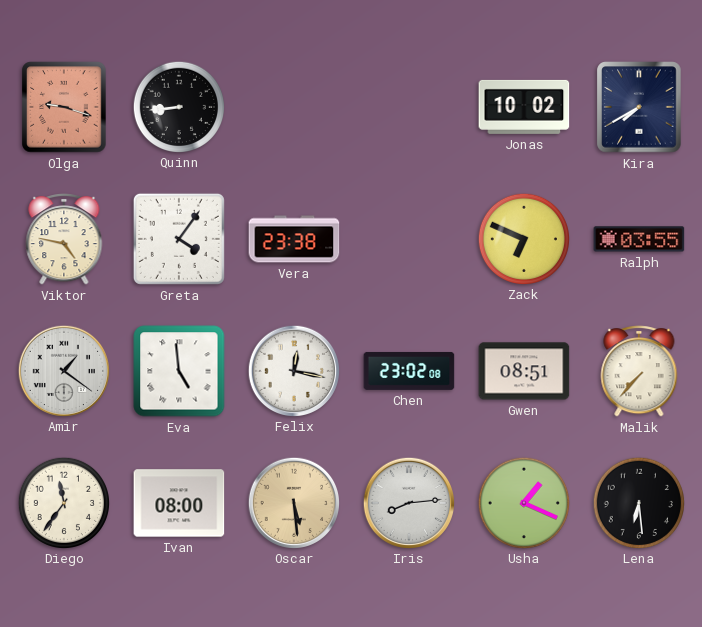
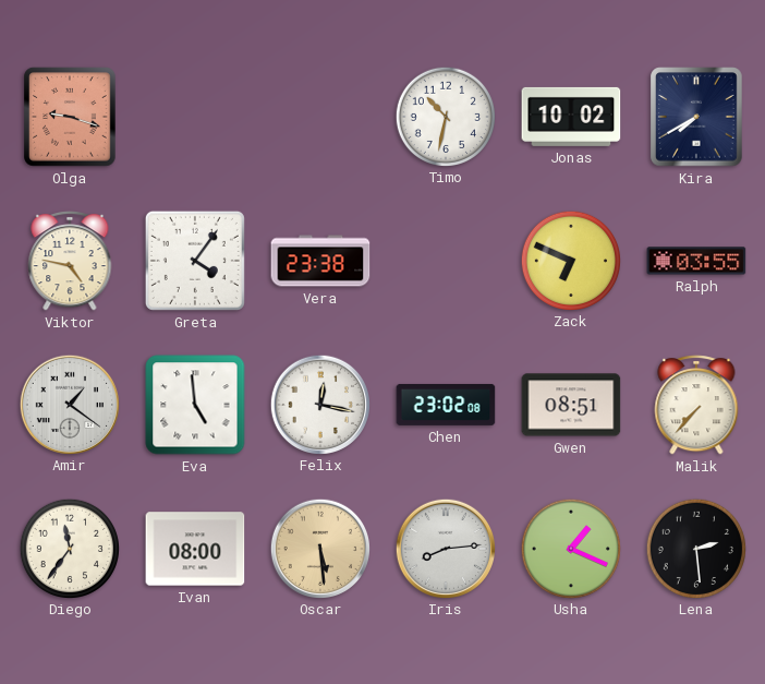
Quinn: 8:44 -> none (178, 106)
Timo: none -> 10:32 (445, 116)
Lena: 6:29 -> 2:29 (695, 548)
